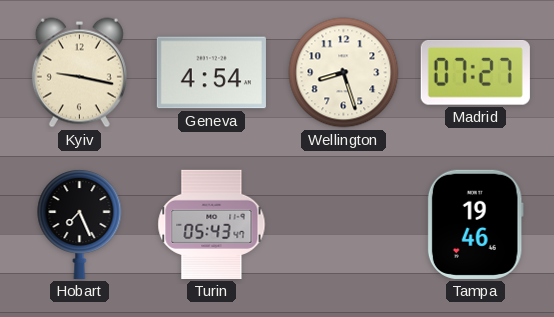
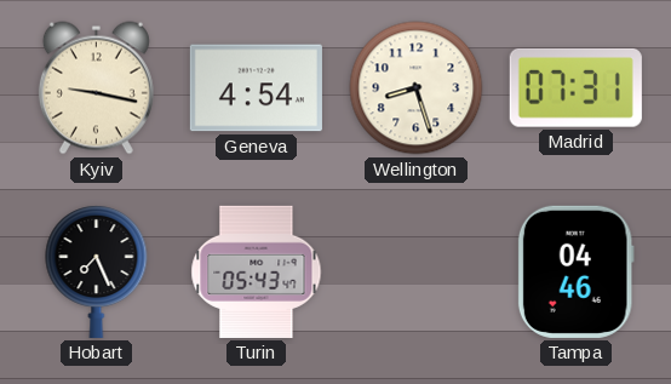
Madrid: 07:27 -> 07:31 (575, 87)
Tampa: 19:46 -> 04:46 (575, 271)
